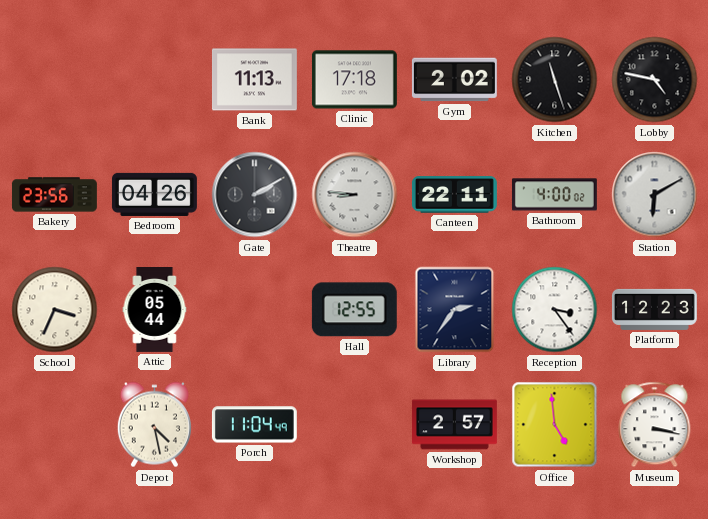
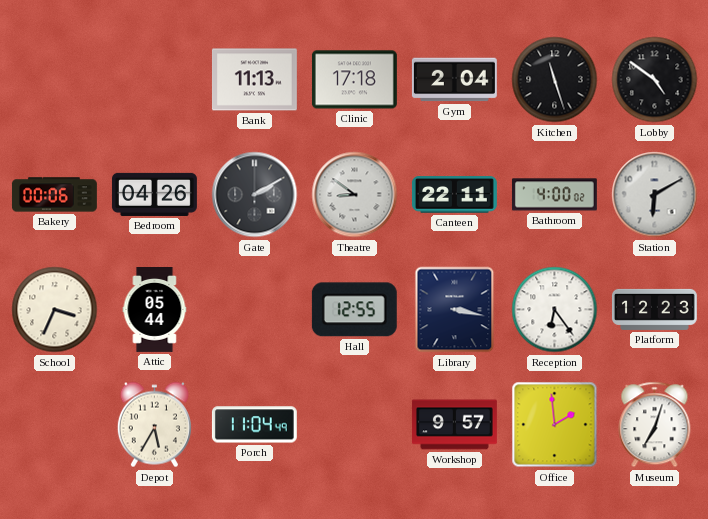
Gym: 2:02 -> 2:04 (454, 80)
Lobby: 4:47 -> 4:51 (655, 80)
Bakery: 23:56 -> 00:06 (54, 195)
Theatre: 8:46 -> 8:51 (355, 195)
Library: 2:36 -> 3:17 (455, 310)
Reception: 3:24 -> 6:24 (555, 310)
Depot: 4:28 -> 5:35 (154, 425)
Workshop: 2:57 -> 9:57 (454, 425)
Office: 4:59 -> 1:59 (555, 425)
Museum: 3:17 -> 7:03 (655, 425)
